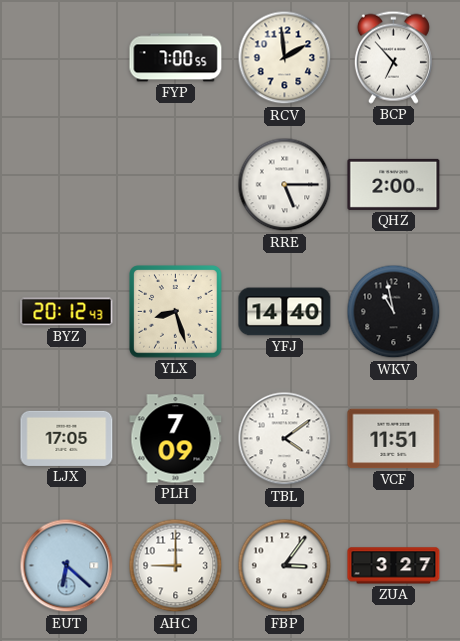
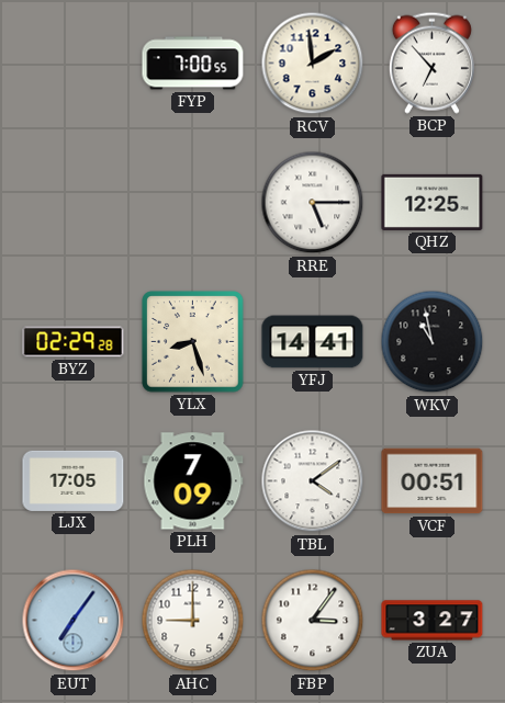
QHZ: 2:00 -> 12:25 (433, 202)
BYZ: 20:12 -> 02:29 (74, 342)
YFJ: 14:40 -> 14:41 (313, 342)
VCF: 11:51 -> 00:51 (433, 481)
EUT: 6:22 -> 7:06 (74, 621)
